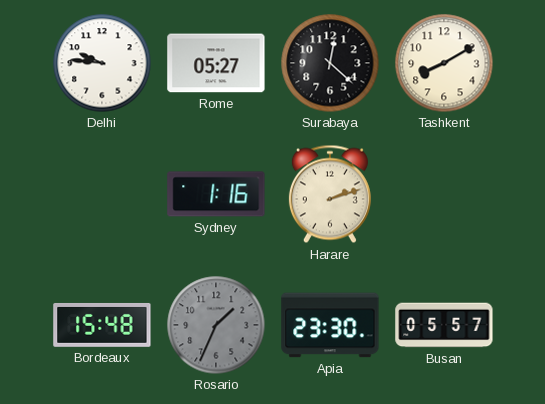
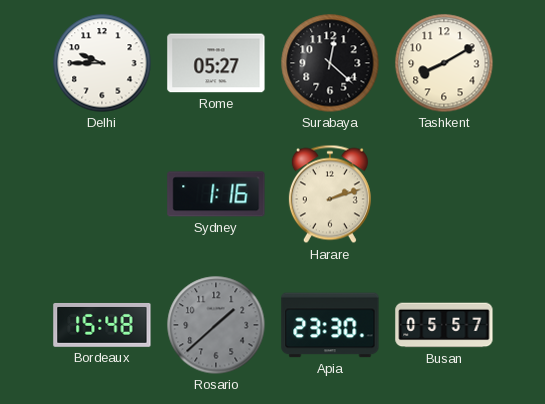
Delhi: 9:46 -> 9:45 (102, 63)
Rosario: 1:34 -> 1:38 (216, 325)
